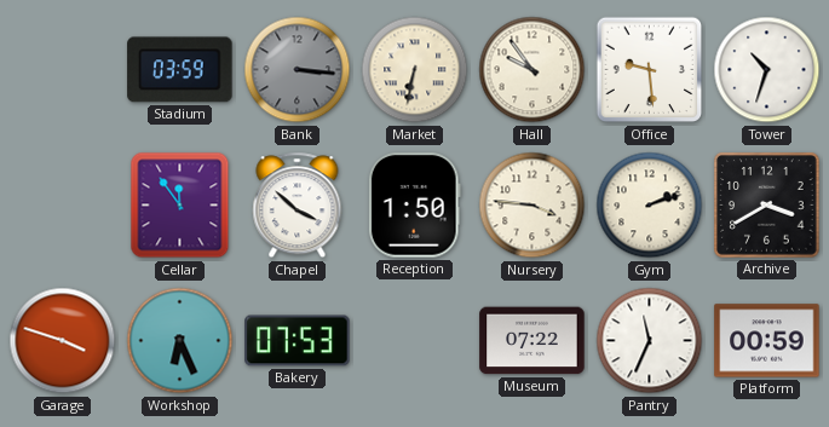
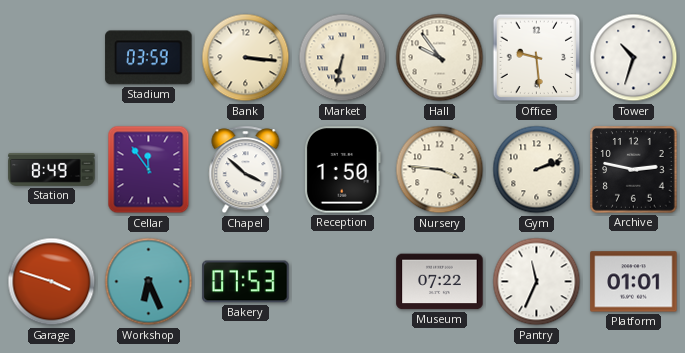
Bank dial: grey -> cream (246, 58)
Station: none -> 8:49 (52, 169)
Archive: 3:40 -> 2:47 (634, 170)
Platform: 00:59 -> 01:01 (634, 282)
